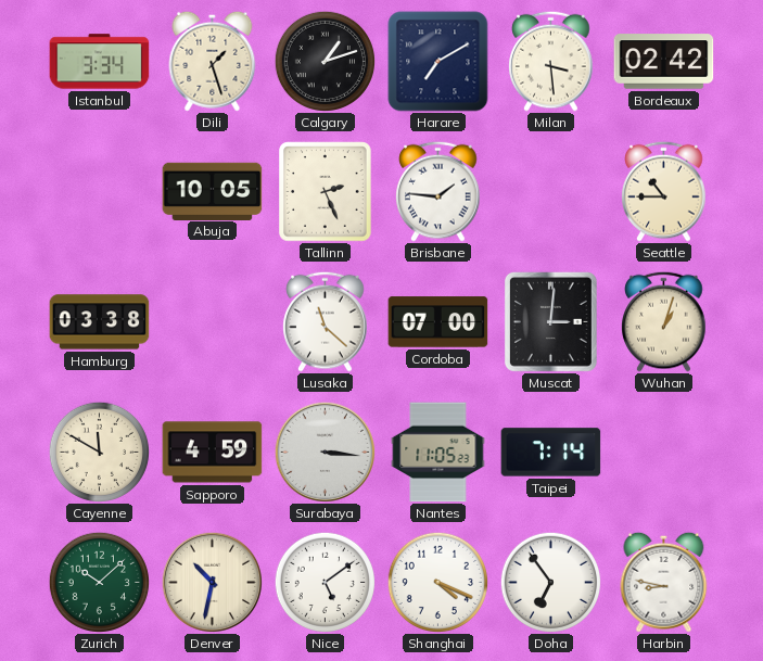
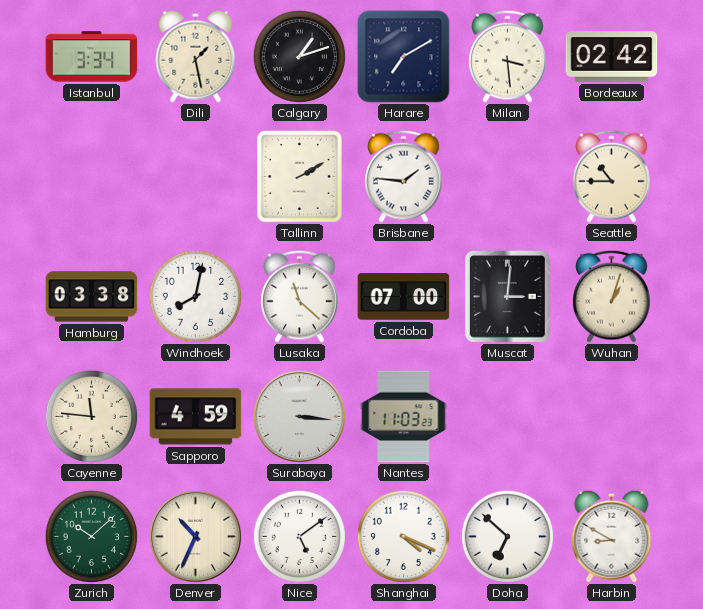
Dili: 1:27 -> 1:28 (196, 56)
Abuja: 10:05 -> none (213, 191)
Tallinn: 2:26 -> 2:10 (300, 177)
Windhoek: none -> 8:02 (195, 296)
Cayenne: 11:50 -> 11:46 (91, 416)
Nantes: 11:05 -> 11:03 (404, 417)
Taipei: 7:14 -> none (551, 453)
Denver: 10:32 -> 10:34 (195, 536)
Doha: 6:54 -> 6:52 (507, 536)
Harbin: 8:47 -> 8:50 (612, 536)
